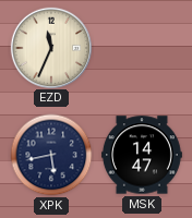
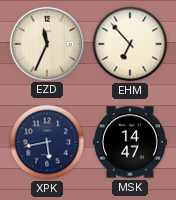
EHM: none -> 6:53 (130, 44)
